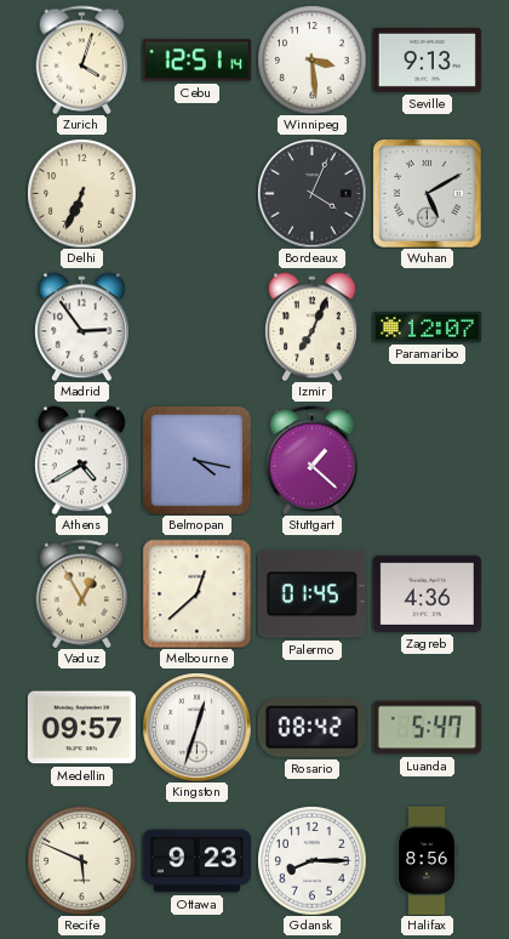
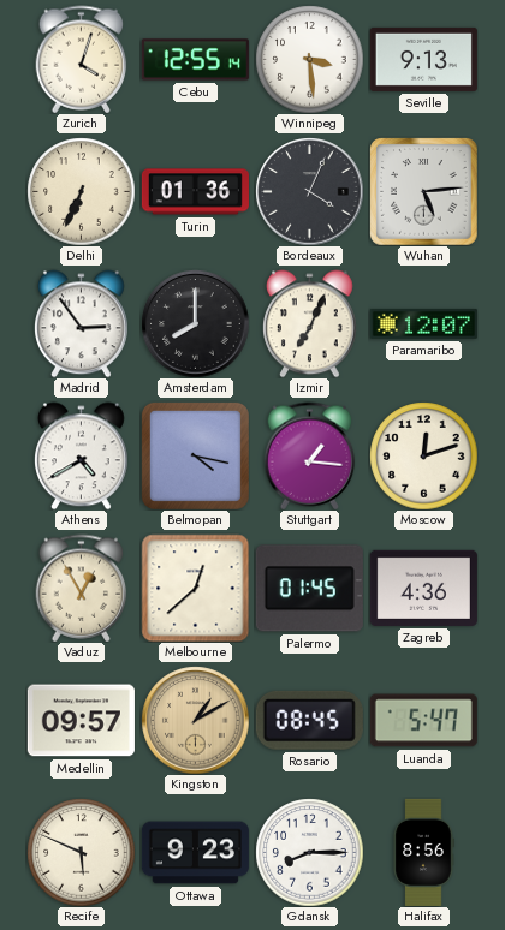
Cebu: 12:51 -> 12:55 (195, 60)
Turin: none -> 01:36 (195, 192)
Wuhan: 5:10 -> 5:14 (424, 192)
Amsterdam: none -> 8:00 (195, 323)
Stuttgart: 1:22 -> 1:16 (310, 455)
Moscow: none -> 12:12 (423, 455)
Kingston: 12:33 -> 1:10 (195, 720)
Kingston dial: white -> champagne (195, 720)
Rosario: 08:42 -> 08:45 (309, 720)
